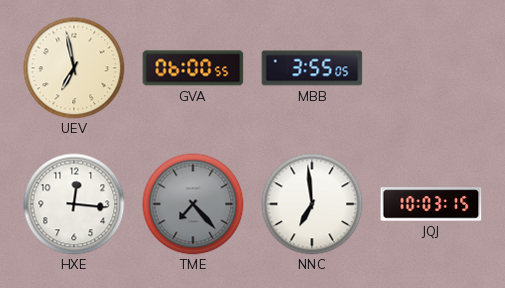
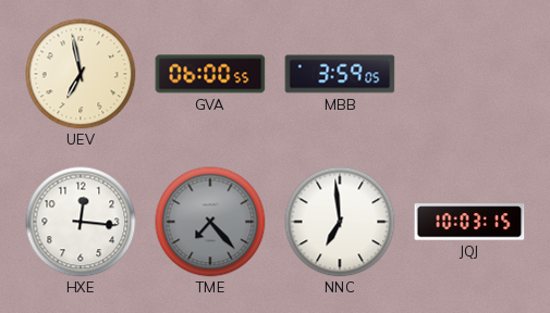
MBB: 3:55 -> 3:59 (340, 74)
